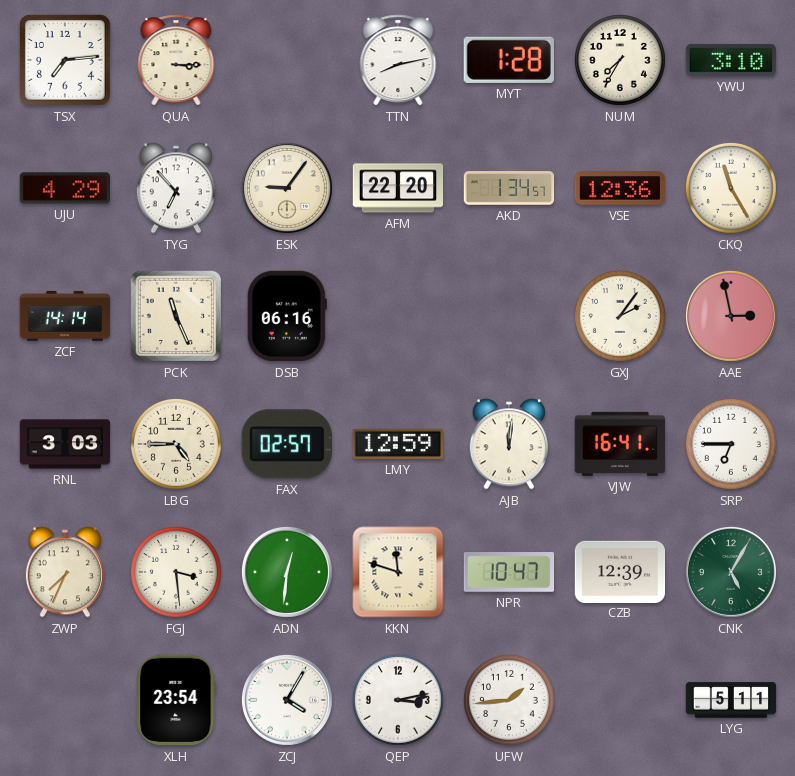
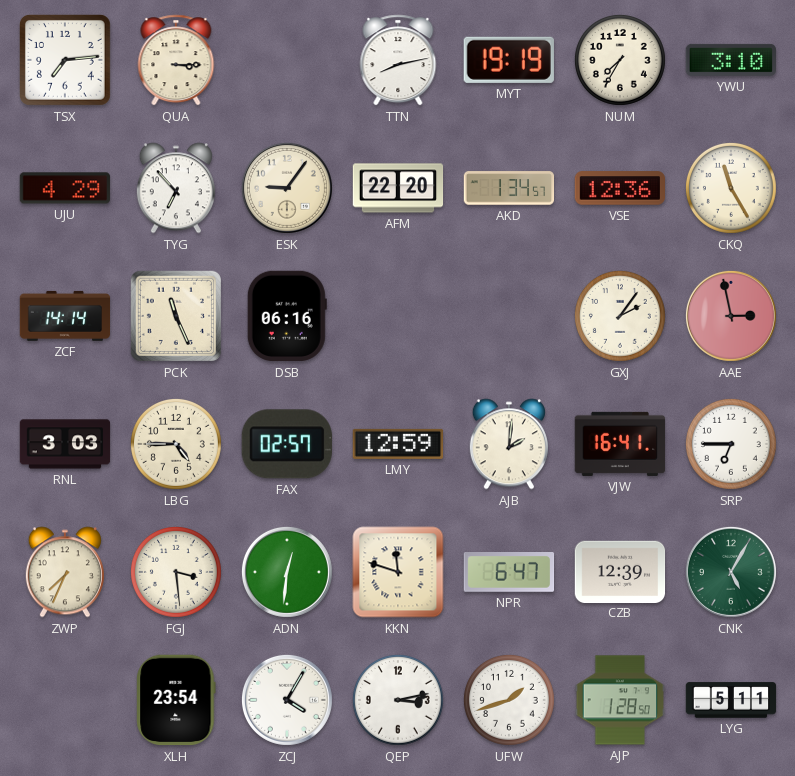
MYT: 1:28 -> 19:19 (509, 60)
AJB: 12:01 -> 2:01 (509, 444)
NPR: 10:47 -> 6:47 (509, 573)
UFW: 1:44 -> 1:42 (509, 700)
AJP: none -> 1:28 (620, 700)
